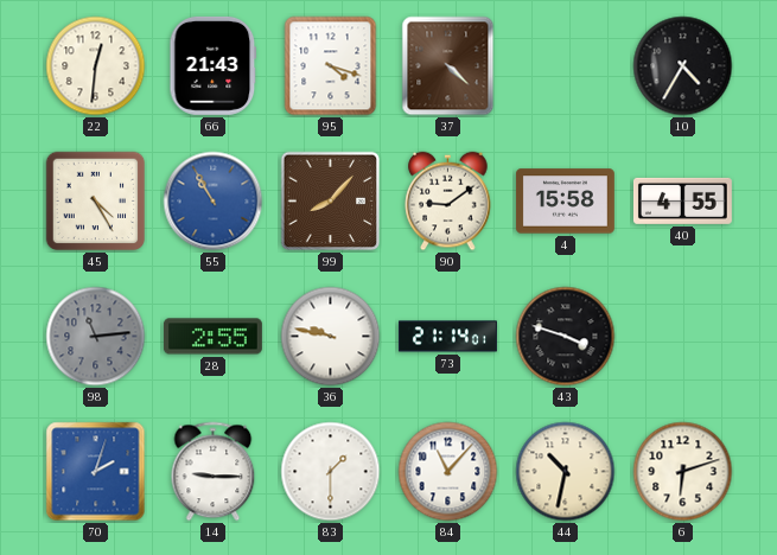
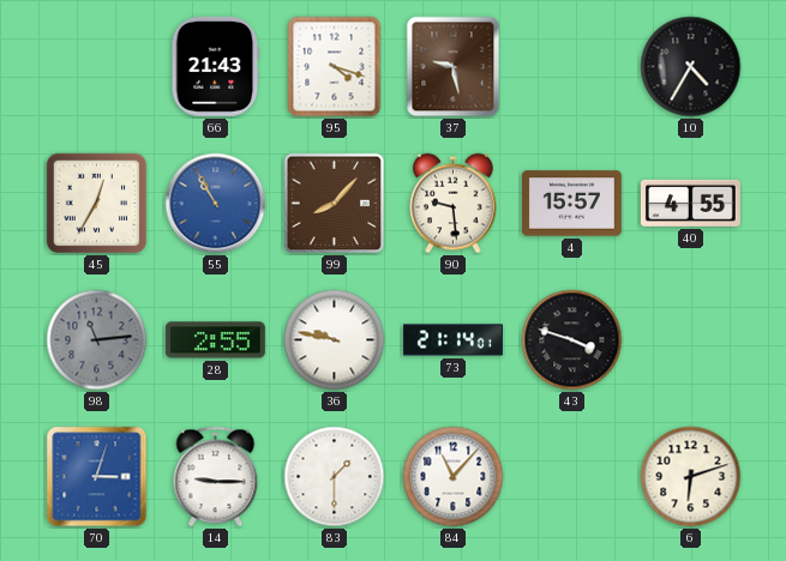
22: 12:31 -> none (96, 66)
37: 4:22 -> 9:28 (454, 67)
45: 4:25 -> 12:35 (97, 204)
90: 9:09 -> 9:29 (454, 204)
4: 15:58 -> 15:57 (571, 204)
70: 2:03 -> 3:03 (97, 477)
44: 10:32 -> none (566, 472)
